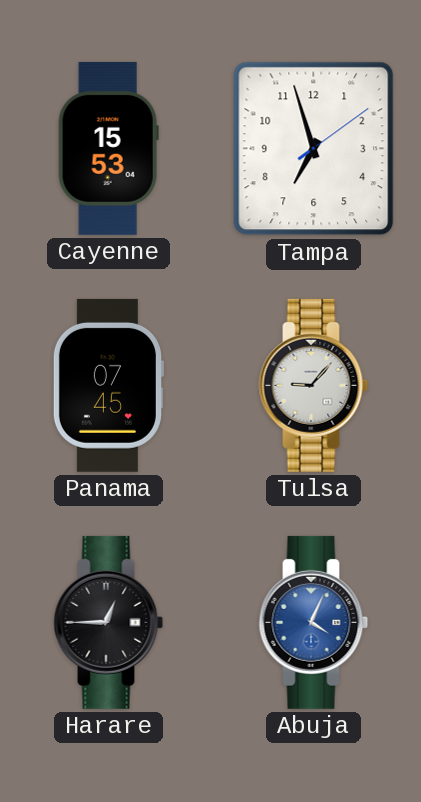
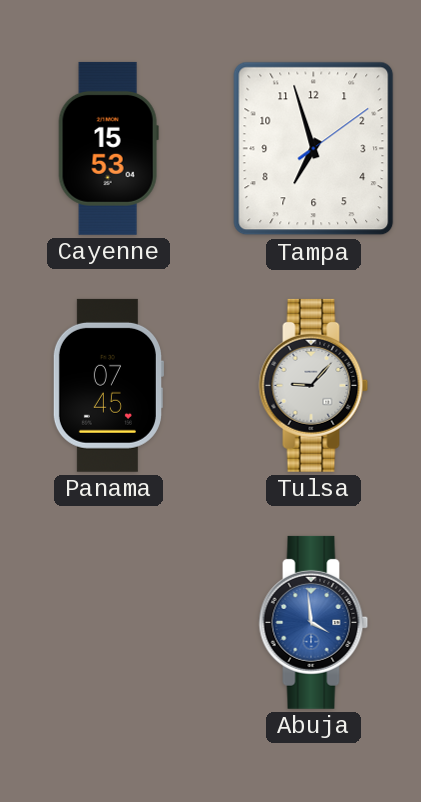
Harare: 12:45 -> none (109, 622)
Abuja: 4:04 -> 3:59 (314, 622)
